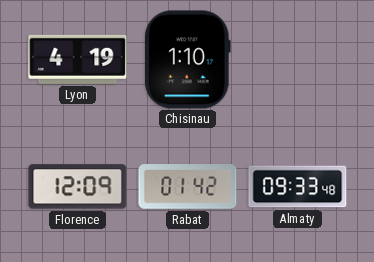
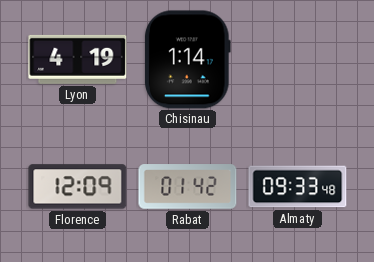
Chisinau: 1:10 -> 1:14 (187, 60)
